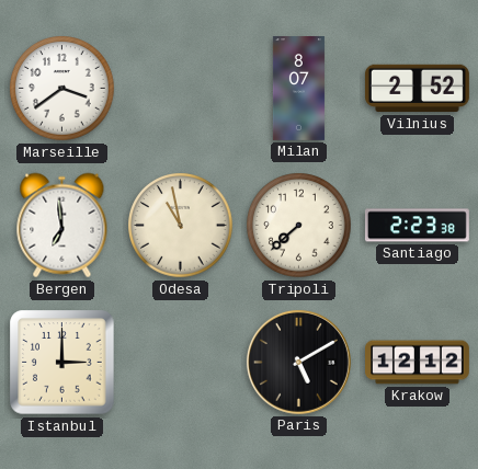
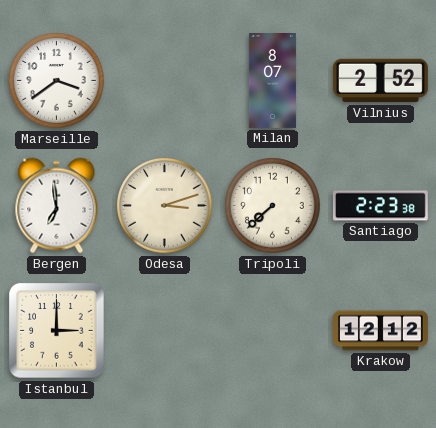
Odesa: 10:58 -> 3:12 (165, 206)
Paris: 5:10 -> none (298, 362)
